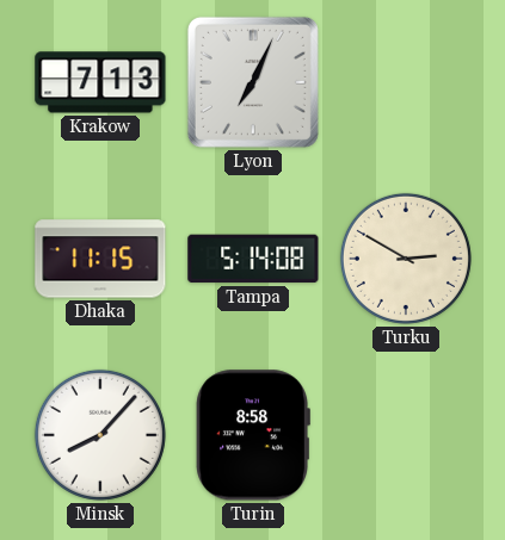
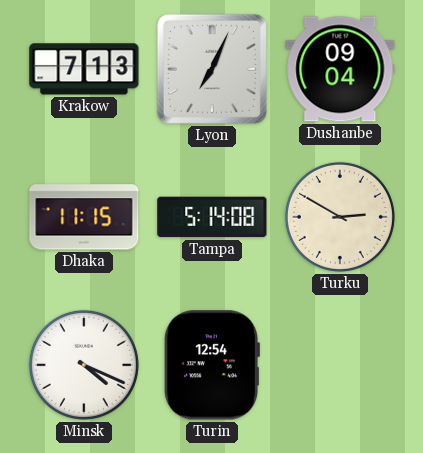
Dushanbe: none -> 09:04 (340, 69)
Minsk: 8:07 -> 4:19 (84, 365)
Turin: 8:58 -> 12:54 (212, 365)
